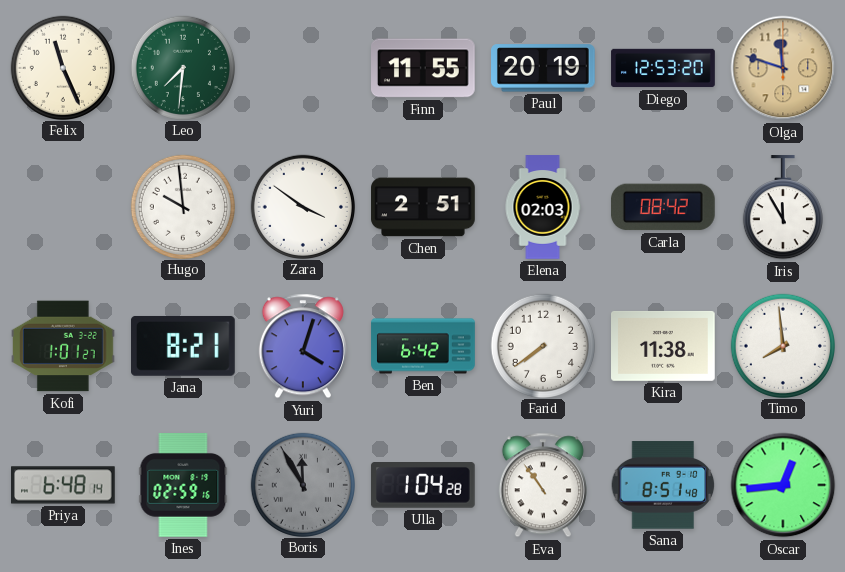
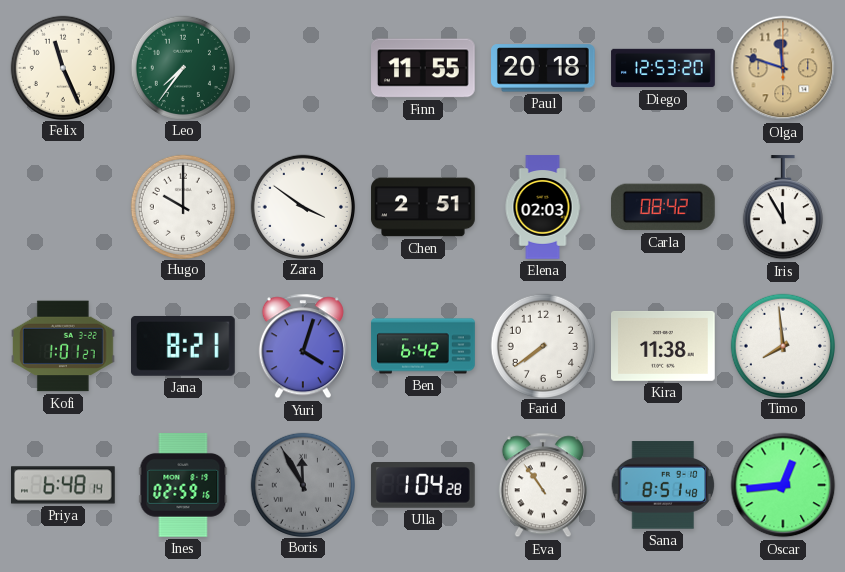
Leo: 7:31 -> 7:36 (182, 67)
Paul: 20:19 -> 20:18 (544, 68)
Hugo: 9:59 -> 10:00 (182, 206)
